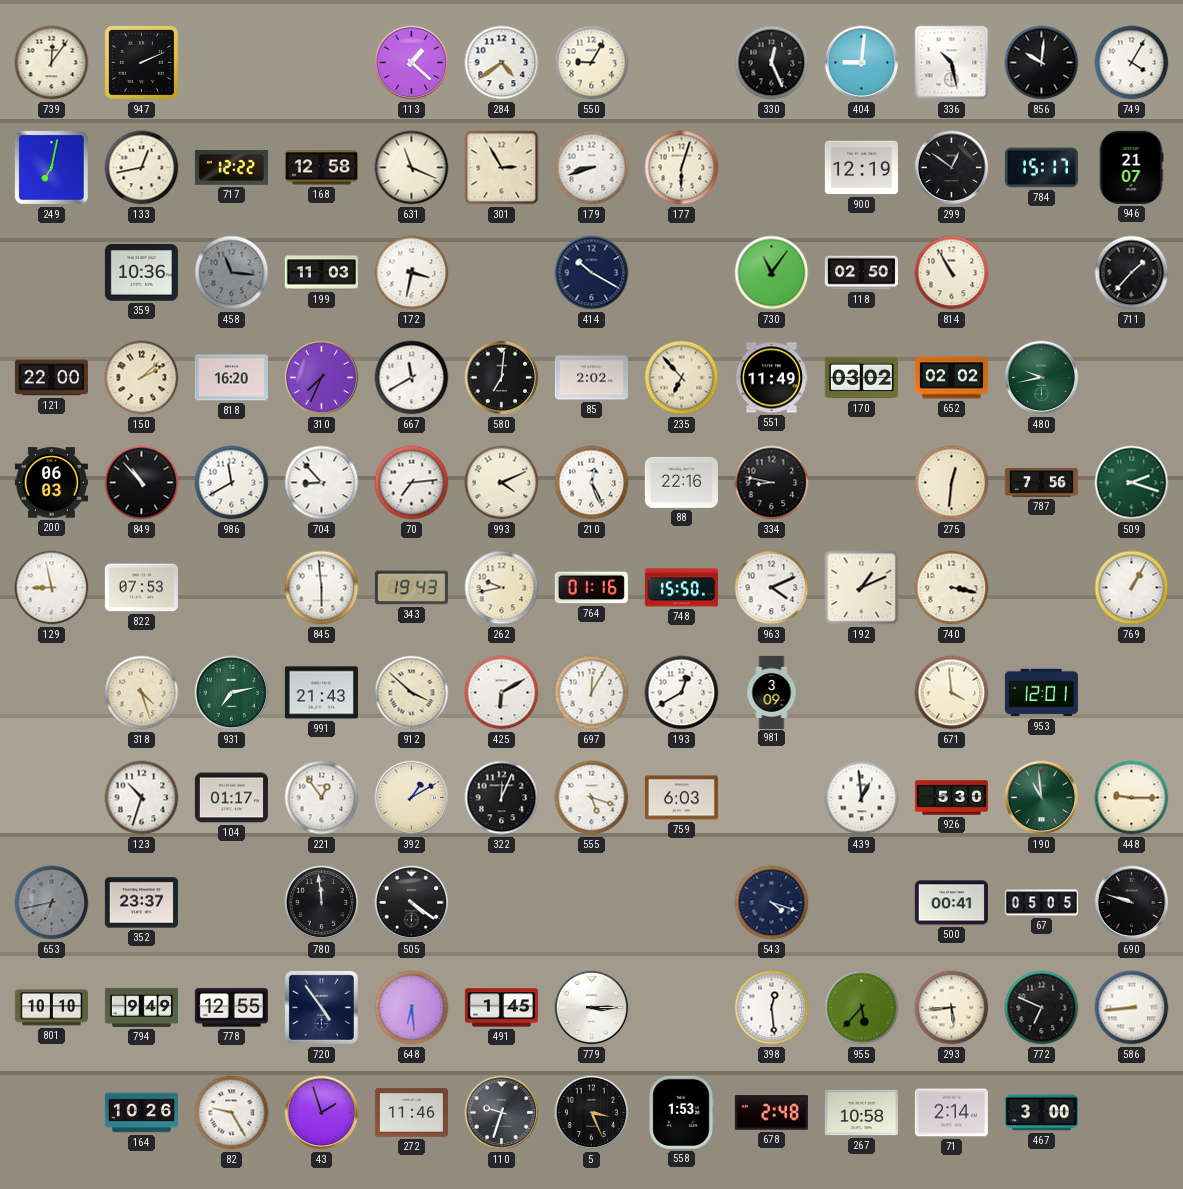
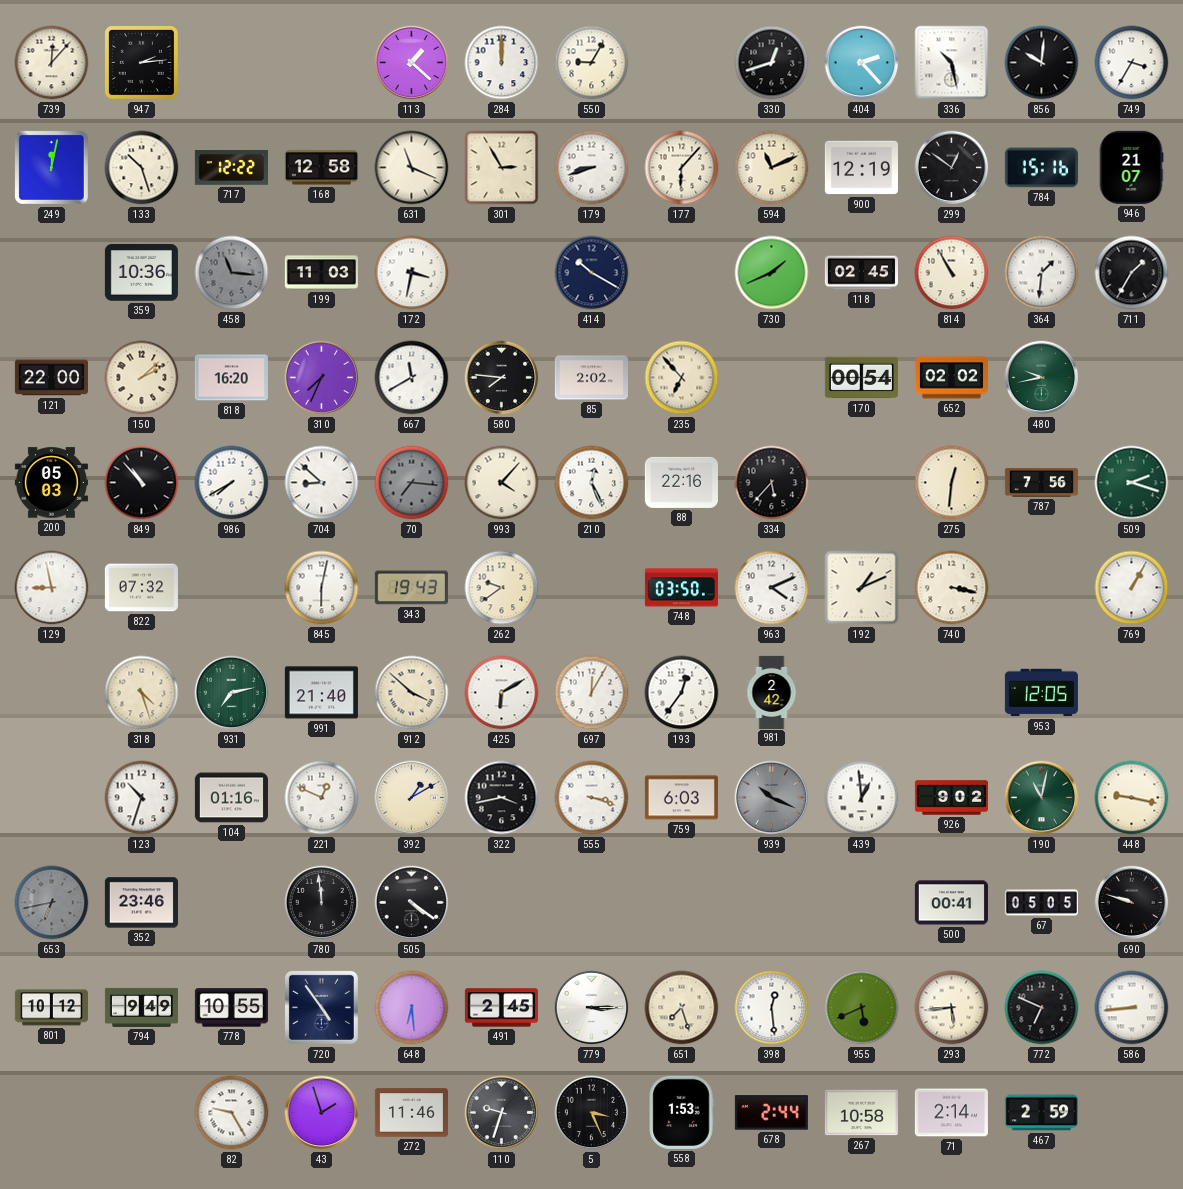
739: 12:06 -> 12:07 (52, 63)
947: 2:11 -> 2:14 (141, 62)
284: 4:39 -> 12:00 (502, 63)
330: 12:26 -> 12:42 (772, 63)
404: 9:01 -> 2:23 (862, 63)
749: 4:05 -> 3:35 (1132, 63)
249: 7:02 -> 12:02 (51, 167)
133: 12:43 -> 10:27 (142, 168)
177: 6:03 -> 6:07 (682, 168)
594: none -> 11:11 (772, 168)
784: 15:17 -> 15:16 (1041, 168)
730: 11:06 -> 1:41 (772, 273)
118: 02:50 -> 02:45 (861, 273)
364: none -> 1:31 (1042, 273)
711: 1:37 -> 1:35 (1132, 273)
580: 7:01 -> 7:46 (502, 378)
551: 11:49 -> none (771, 378)
170: 03:02 -> 00:54 (861, 378)
200: 06:03 -> 05:03 (51, 483)
986: 11:40 -> 7:40 (232, 483)
704: 8:53 -> 8:52 (322, 483)
70: 7:14 -> 7:16 (412, 483)
70 dial: white -> grey (412, 483)
993: 4:11 -> 4:07 (502, 483)
334: 8:47 -> 5:37 (772, 483)
822: 07:53 -> 07:32 (141, 588)
845: 5:59 -> 6:02 (322, 588)
262: 9:43 -> 9:39 (502, 588)
764: 01:16 -> none (591, 588)
748: 15:50 -> 03:50 (681, 588)
991: 21:43 -> 21:40 (321, 693)
193: 12:40 -> 12:36 (682, 693)
981: 3:09 -> 2:42 (772, 692)
671: 3:59 -> none (952, 693)
953: 12:01 -> 12:05 (1041, 693)
104: 01:17 -> 01:16 (231, 798)
221: 12:54 -> 12:49 (322, 798)
322: 12:04 -> 3:43 (502, 798)
555: 5:18 -> 3:18 (592, 798)
939: none -> 10:19 (772, 798)
926: 5:30 -> 9:02 (951, 798)
190: 10:59 -> 11:02 (1042, 798)
448: 9:15 -> 9:17 (1132, 798)
352: 23:37 -> 23:46 (141, 903)
543: 4:18 -> none (772, 903)
801: 10:10 -> 10:12 (51, 1008)
778: 12:55 -> 10:55 (231, 1008)
491: 1:45 -> 2:45 (501, 1008)
651: none -> 7:27 (682, 1008)
955: 5:37 -> 5:41 (862, 1008)
164: 10:26 -> none (141, 1113)
678: 2:48 -> 2:44 (771, 1113)
467: 3:00 -> 2:59 (1041, 1113)
